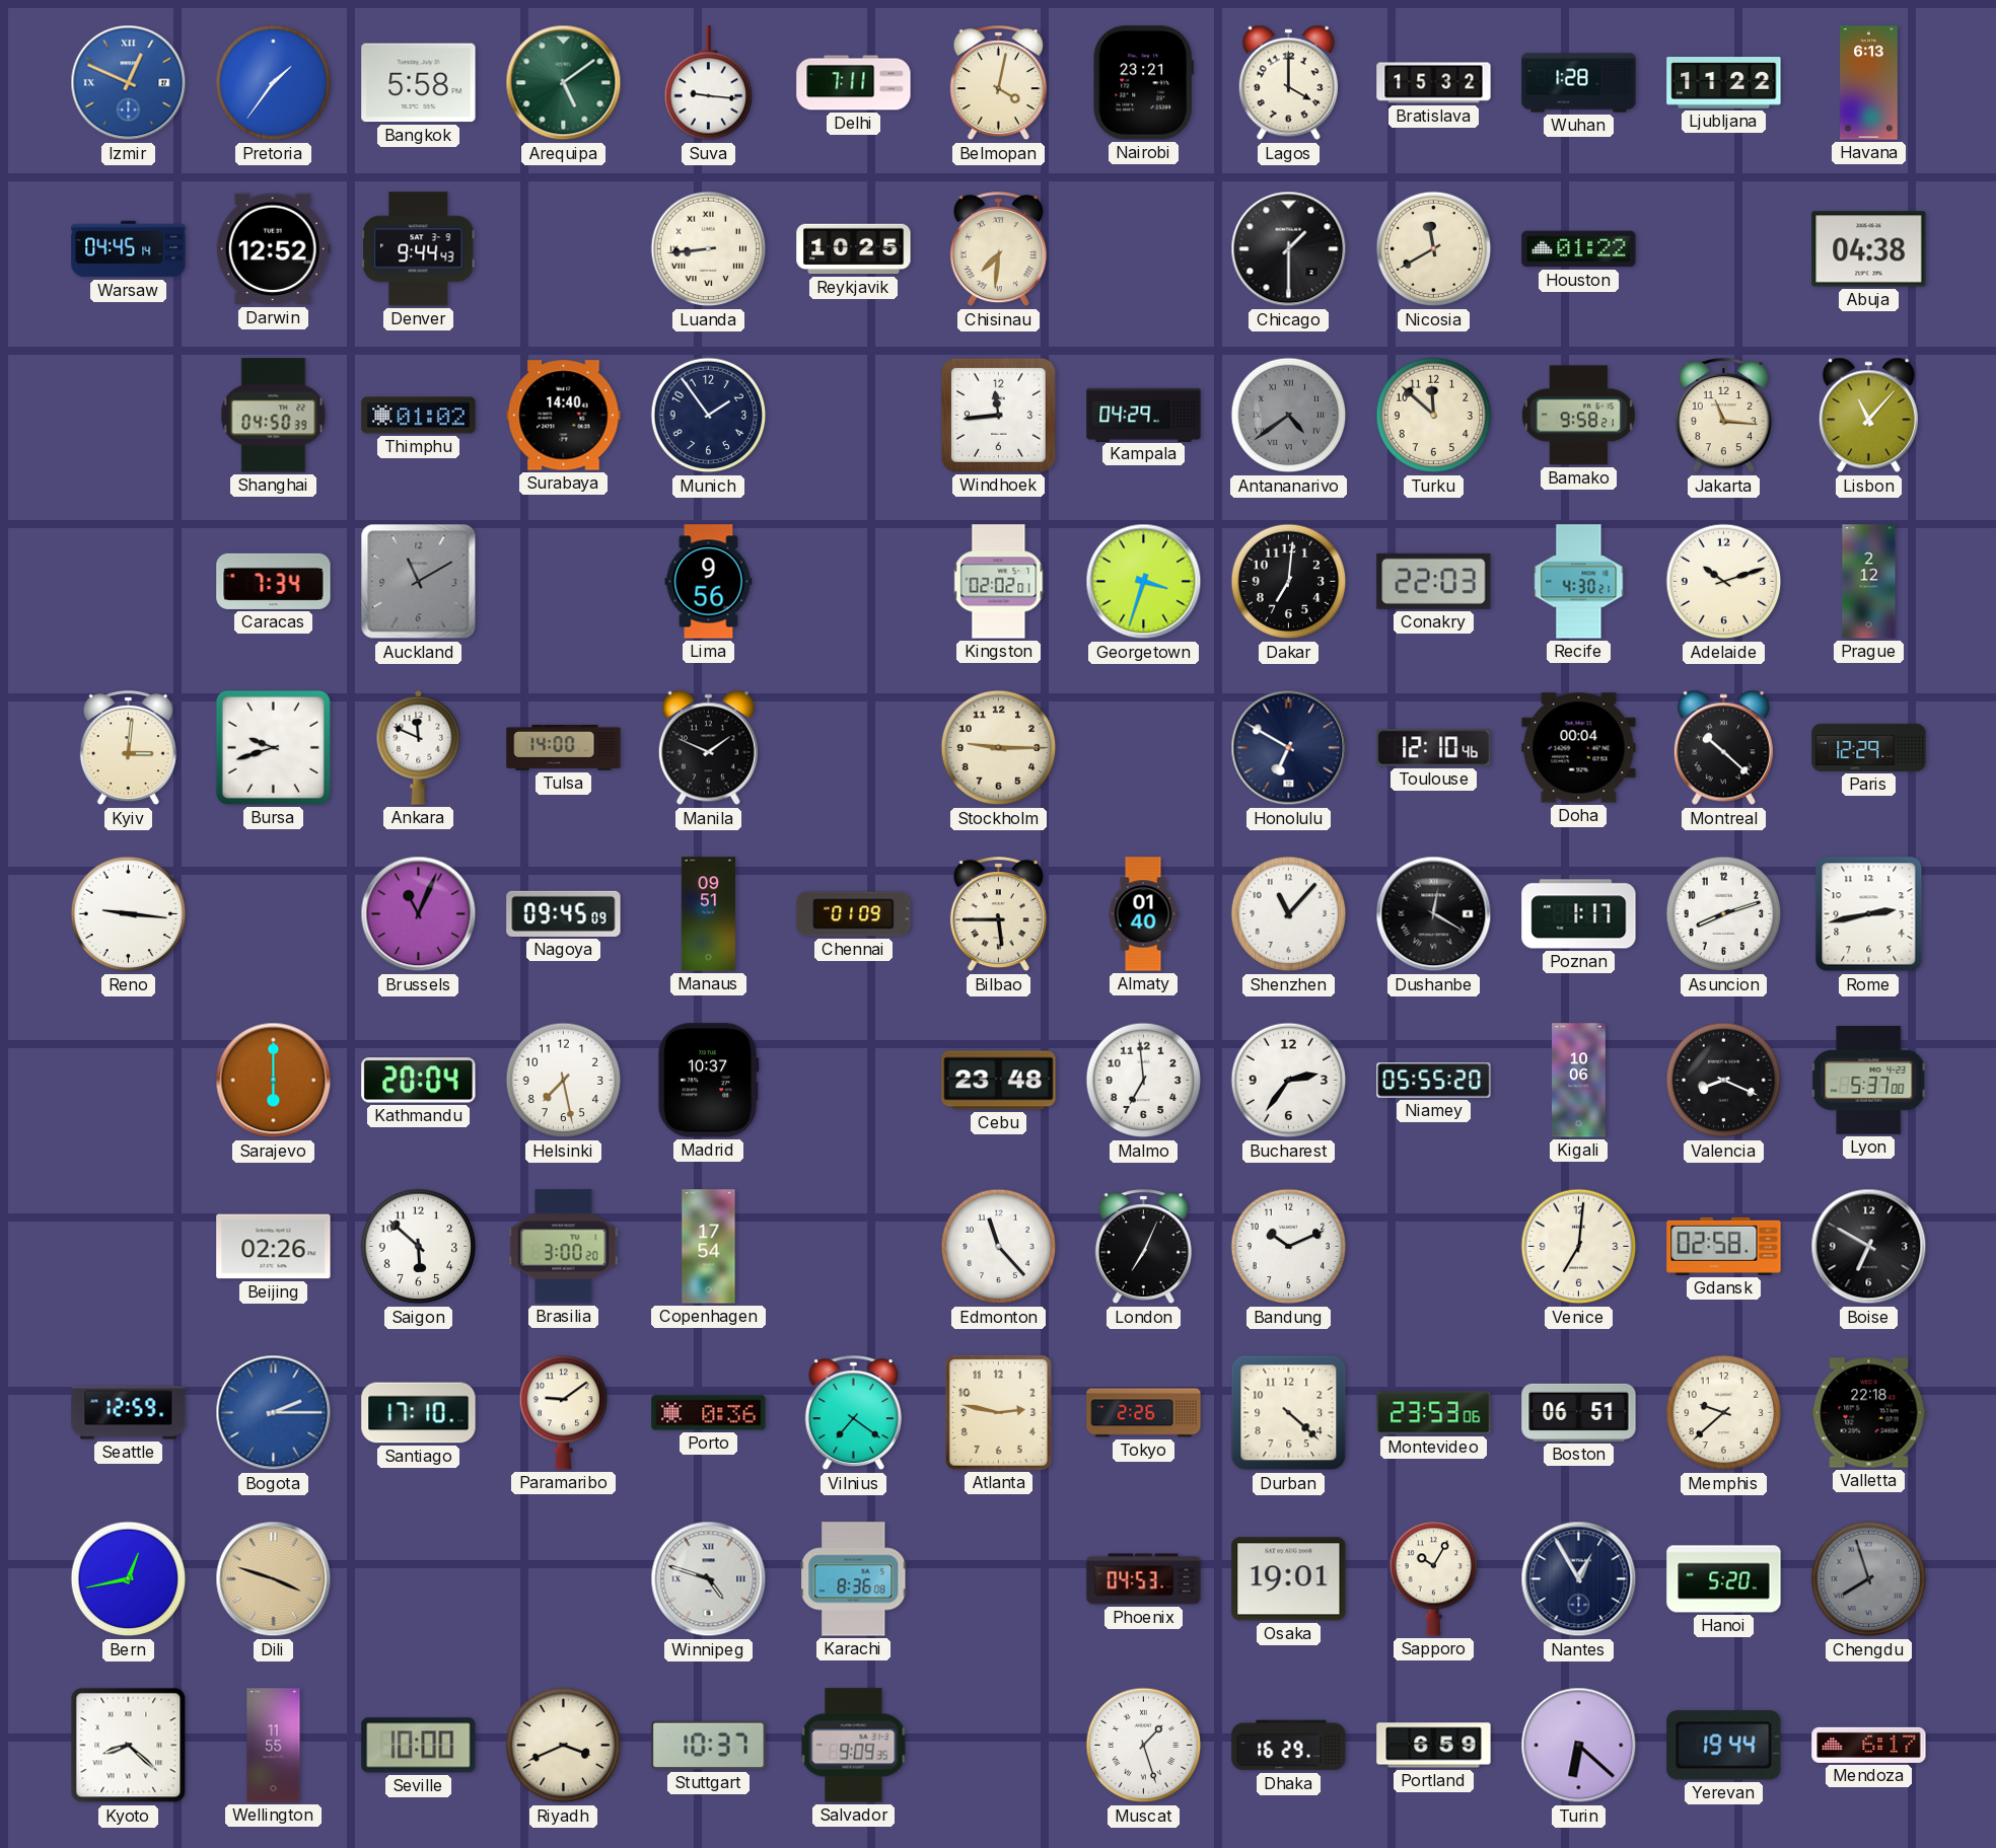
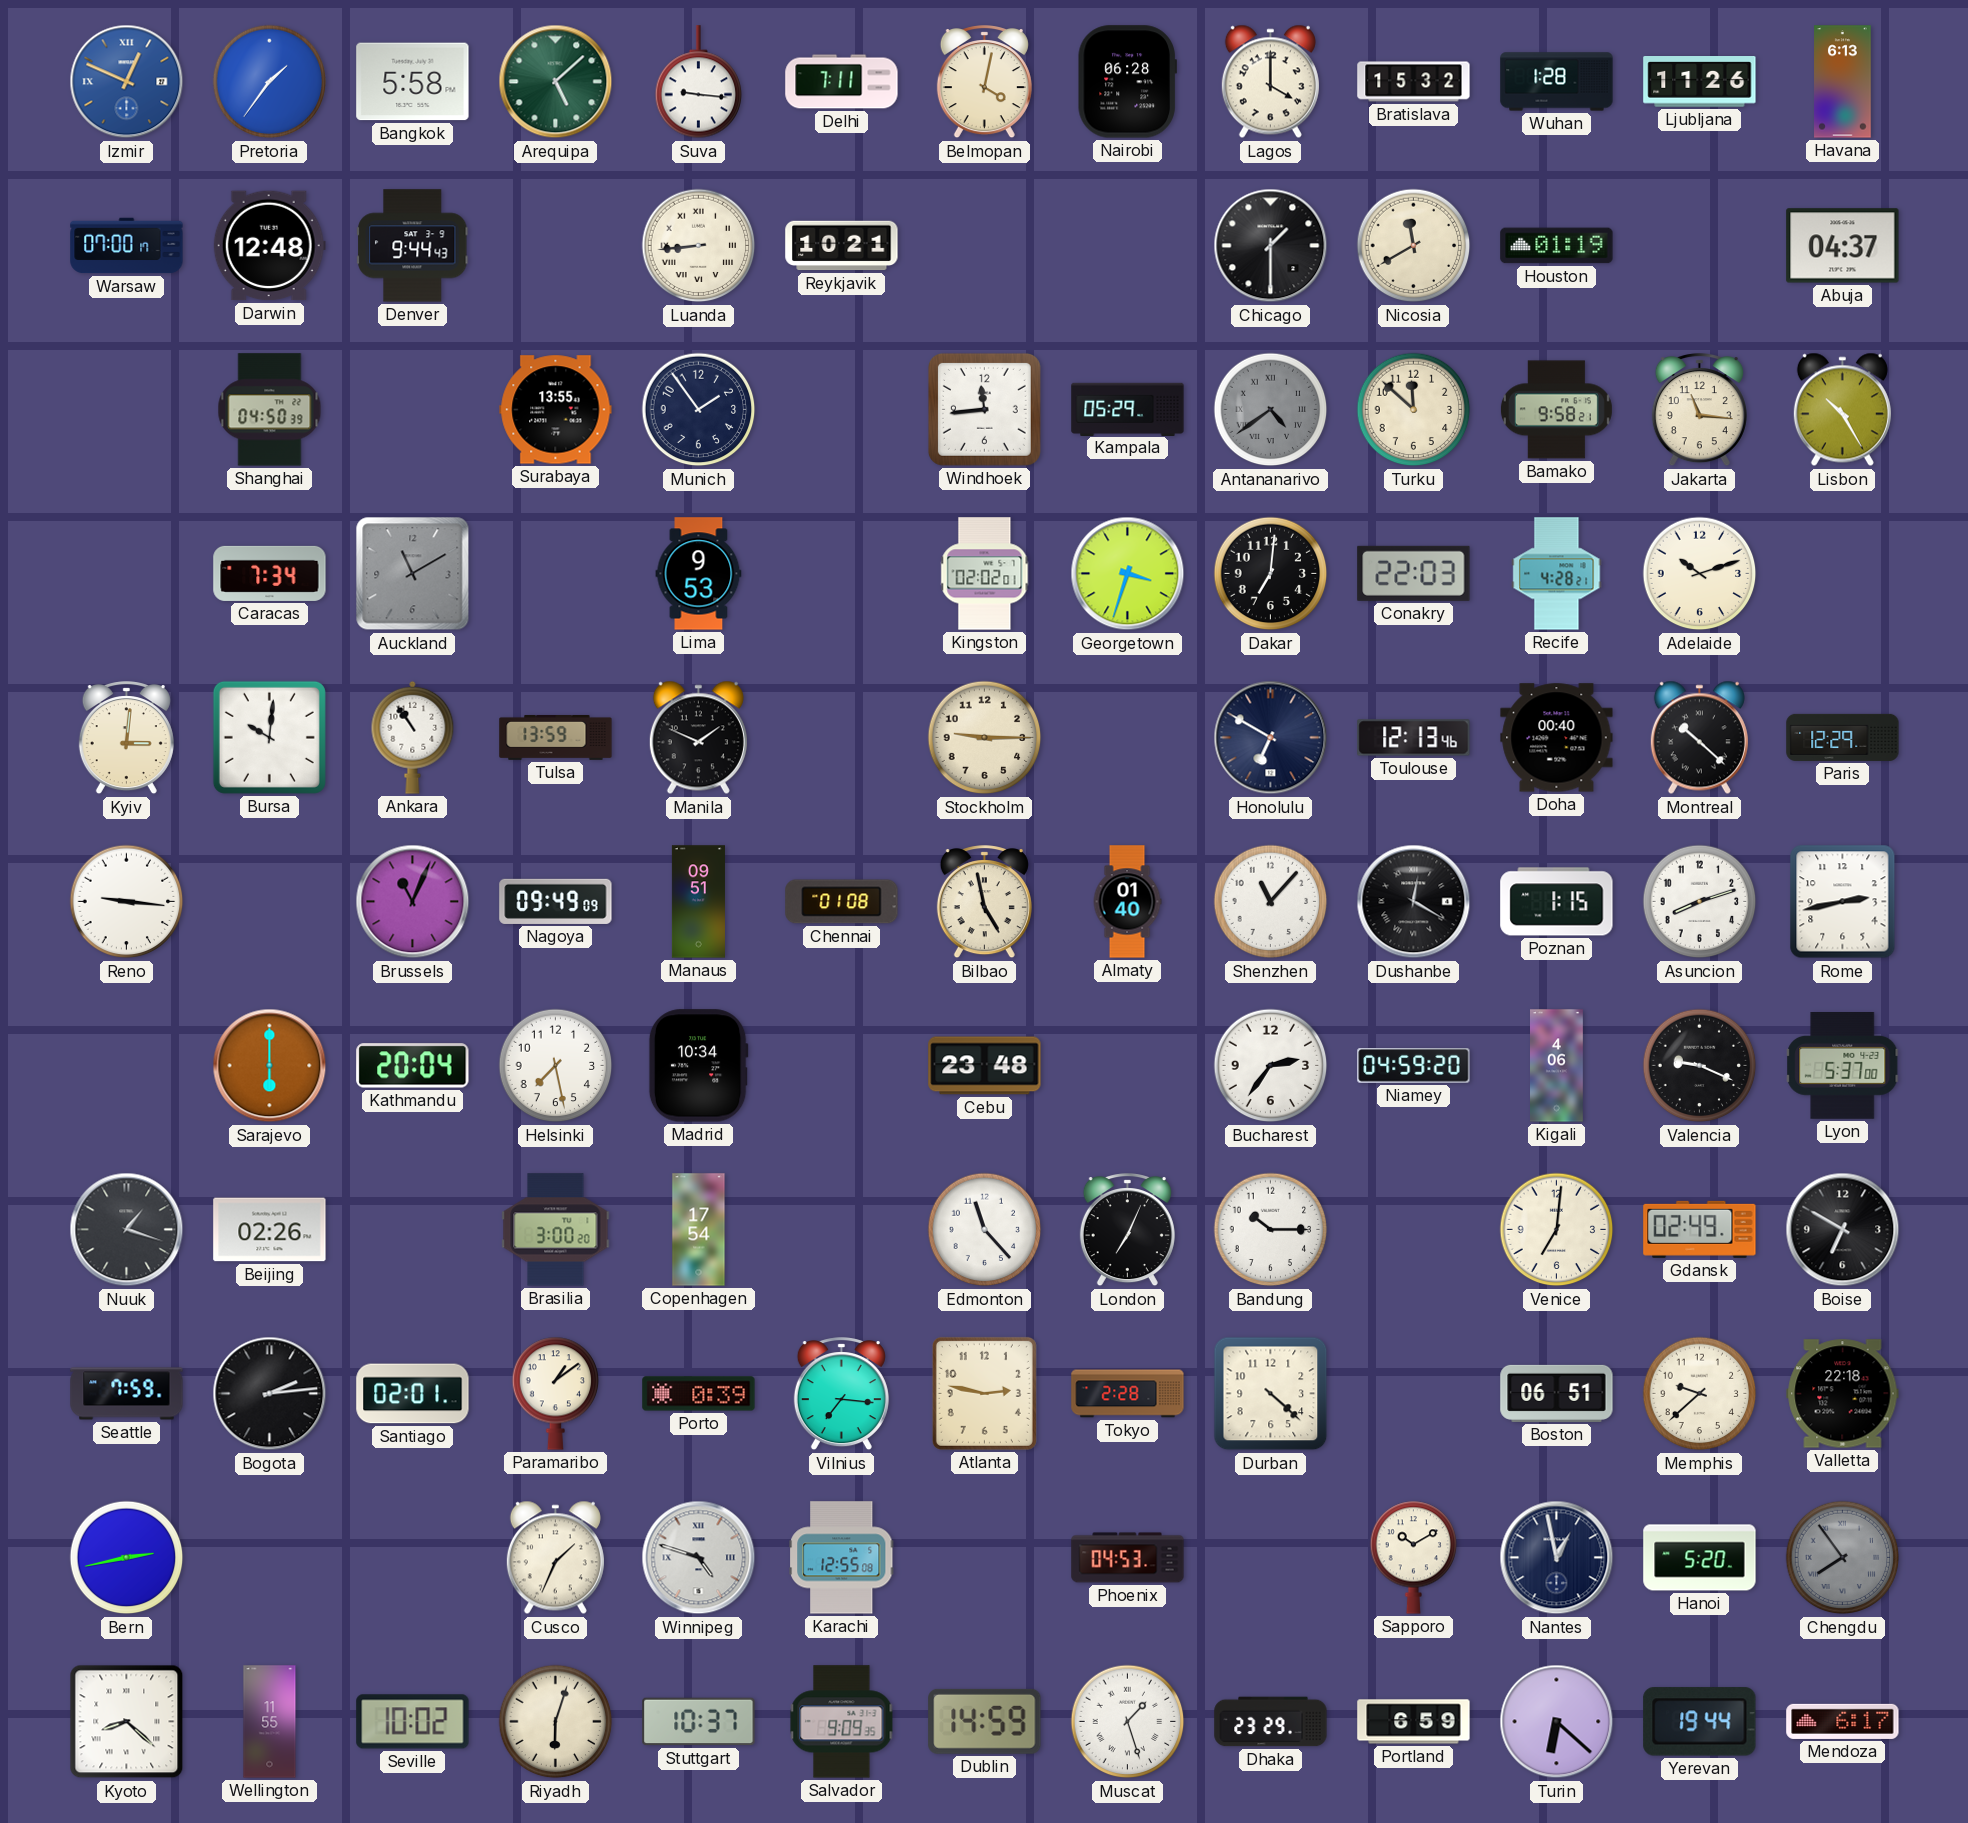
Arequipa: 5:09 -> 5:08 (556, 82)
Nairobi: 23:21 -> 06:28 (1127, 82)
Ljubljana: 11:22 -> 11:26 (1700, 82)
Warsaw: 04:45 -> 07:00 (127, 246)
Darwin: 12:52 -> 12:48 (269, 246)
Reykjavik: 10:25 -> 10:21 (842, 246)
Chisinau: 7:31 -> none (998, 249)
Houston: 01:22 -> 01:19 (1557, 246)
Abuja: 04:38 -> 04:37 (1843, 246)
Thimphu: 01:02 -> none (419, 416)
Surabaya: 14:40 -> 13:55 (556, 410)
Kampala: 04:29 -> 05:29 (1128, 409)
Lisbon: 11:07 -> 10:25 (1842, 410)
Lima: 9:56 -> 9:53 (699, 574)
Recife: 4:30 -> 4:28 (1557, 574)
Prague: 2:12 -> none (1869, 582)
Bursa: 9:42 -> 10:01 (269, 737)
Ankara: 11:49 -> 10:54 (413, 737)
Tulsa: 14:00 -> 13:59 (556, 737)
Toulouse: 12:10 -> 12:13 (1414, 738)
Doha: 00:04 -> 00:40 (1557, 738)
Nagoya: 09:45 -> 09:49 (556, 901)
Chennai: 01:09 -> 01:08 (842, 902)
Bilbao: 5:45 -> 4:58 (984, 902)
Poznan: 1:17 -> 1:15 (1557, 902)
Madrid: 10:37 -> 10:34 (698, 1066)
Malmo: 6:59 -> none (1144, 1081)
Niamey: 05:55 -> 04:59 (1414, 1066)
Kigali: 10:06 -> 4:06 (1557, 1066)
Valencia: 8:19 -> 9:19 (1700, 1066)
Nuuk: none -> 1:18 (127, 1230)
Saigon: 5:52 -> none (419, 1247)
Bandung: 10:11 -> 10:15 (1271, 1230)
Gdansk: 02:58 -> 02:49 (1700, 1229)
Seattle: 12:59 -> 7:59 (127, 1394)
Bogota: 2:15 -> 2:14 (270, 1394)
Bogota dial: blue -> black (270, 1394)
Santiago: 17:10 -> 02:01 (413, 1394)
Paramaribo: 9:09 -> 1:09 (556, 1393)
Porto: 0:36 -> 0:39 (699, 1394)
Vilnius: 7:21 -> 7:16 (841, 1394)
Tokyo: 2:26 -> 2:28 (1128, 1394)
Montevideo: 23:53 -> none (1434, 1413)
Bern: 12:43 -> 2:43 (127, 1558)
Dili: 3:48 -> none (274, 1579)
Cusco: none -> 1:34 (555, 1558)
Karachi: 8:36 -> 12:55 (842, 1558)
Osaka: 19:01 -> none (1289, 1579)
Sapporo: 10:05 -> 10:10 (1414, 1557)
Nantes: 12:55 -> 12:58 (1557, 1558)
Chengdu: 7:57 -> 7:54 (1843, 1558)
Seville: 10:00 -> 10:02 (413, 1722)
Riyadh: 3:41 -> 6:03 (556, 1722)
Dublin: none -> 14:59 (985, 1721)
Dhaka: 16:29 -> 23:29 (1271, 1722)
